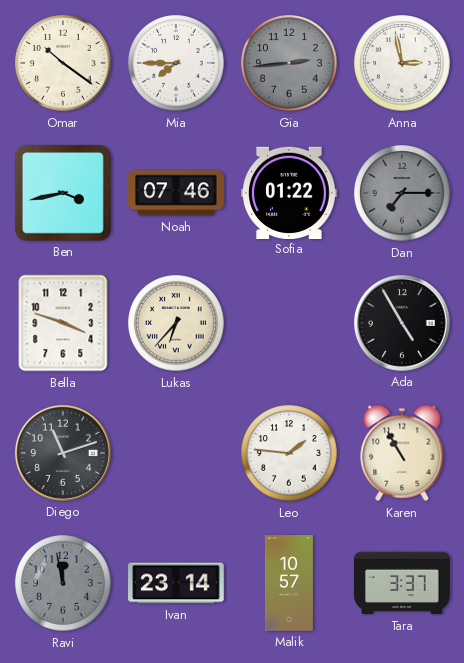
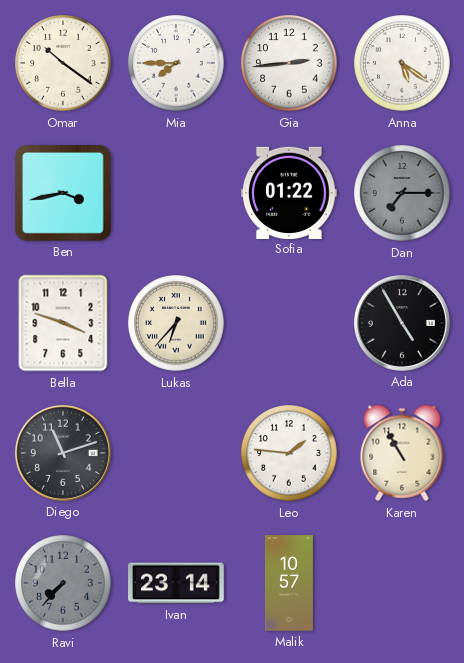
Gia dial: grey -> white (289, 63)
Anna: 2:58 -> 5:21 (402, 63)
Noah: 07:46 -> none (176, 193)
Ravi: 11:58 -> 7:37 (63, 583)
Tara: 3:37 -> none (402, 583)
